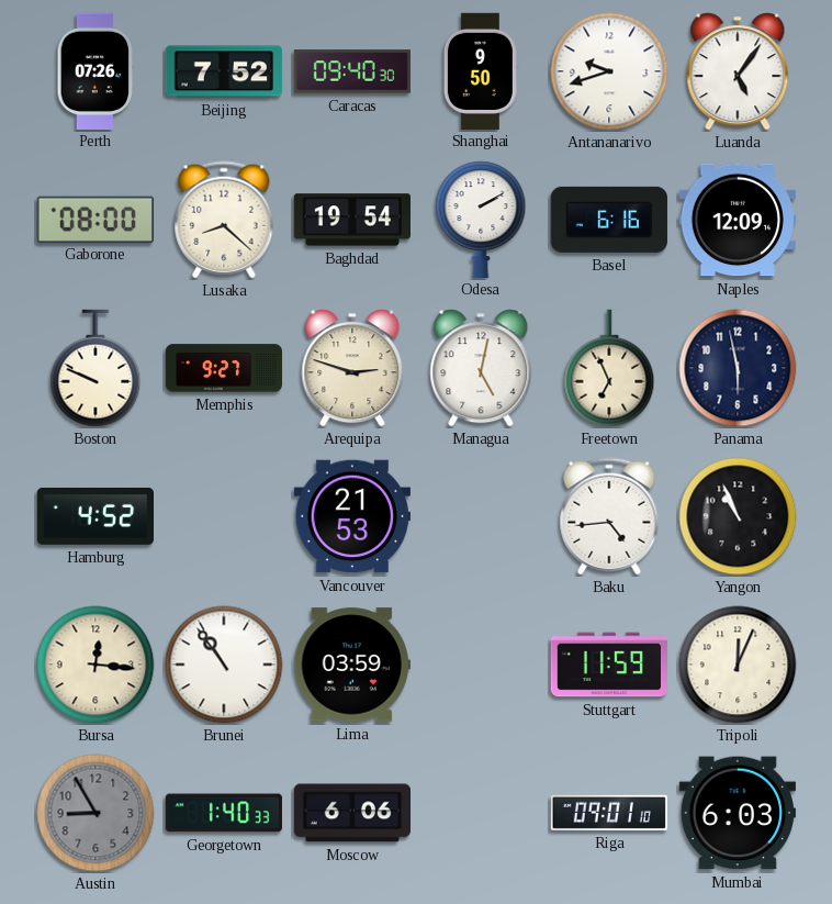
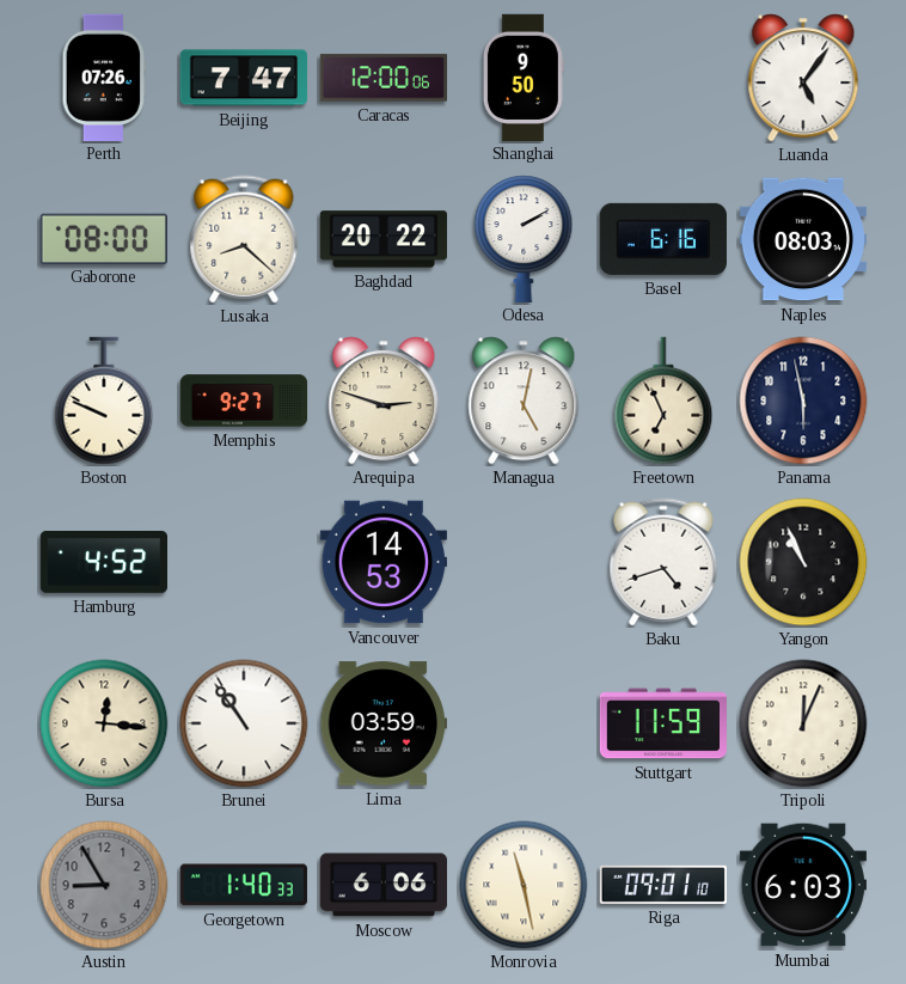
Beijing: 7:52 -> 7:47 (244, 78)
Caracas: 09:40 -> 12:00 (382, 78)
Antananarivo: 9:42 -> none (609, 71)
Baghdad: 19:54 -> 20:22 (384, 239)
Naples: 12:09 -> 08:03 (802, 239)
Vancouver: 21:53 -> 14:53 (382, 562)
Baku: 4:44 -> 4:42 (663, 562)
Monrovia: none -> 11:28 (524, 885)
